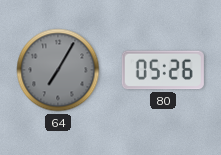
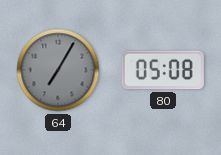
80: 05:26 -> 05:08 (163, 70)
